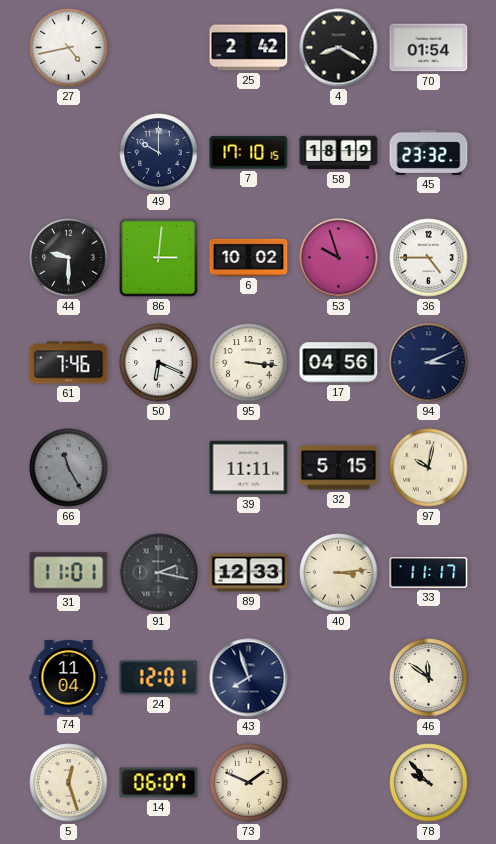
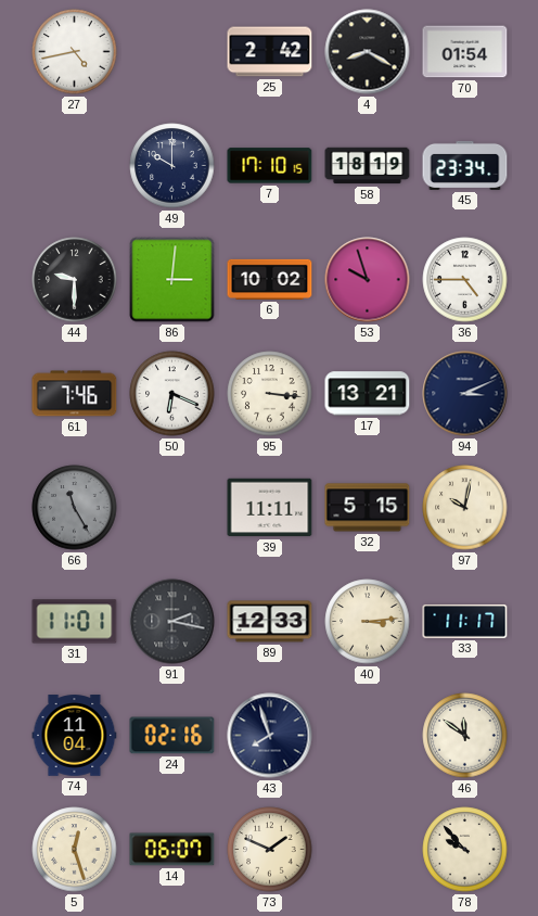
45: 23:32 -> 23:34 (465, 165)
17: 04:56 -> 13:21 (368, 394)
24: 12:01 -> 02:16 (172, 736)
